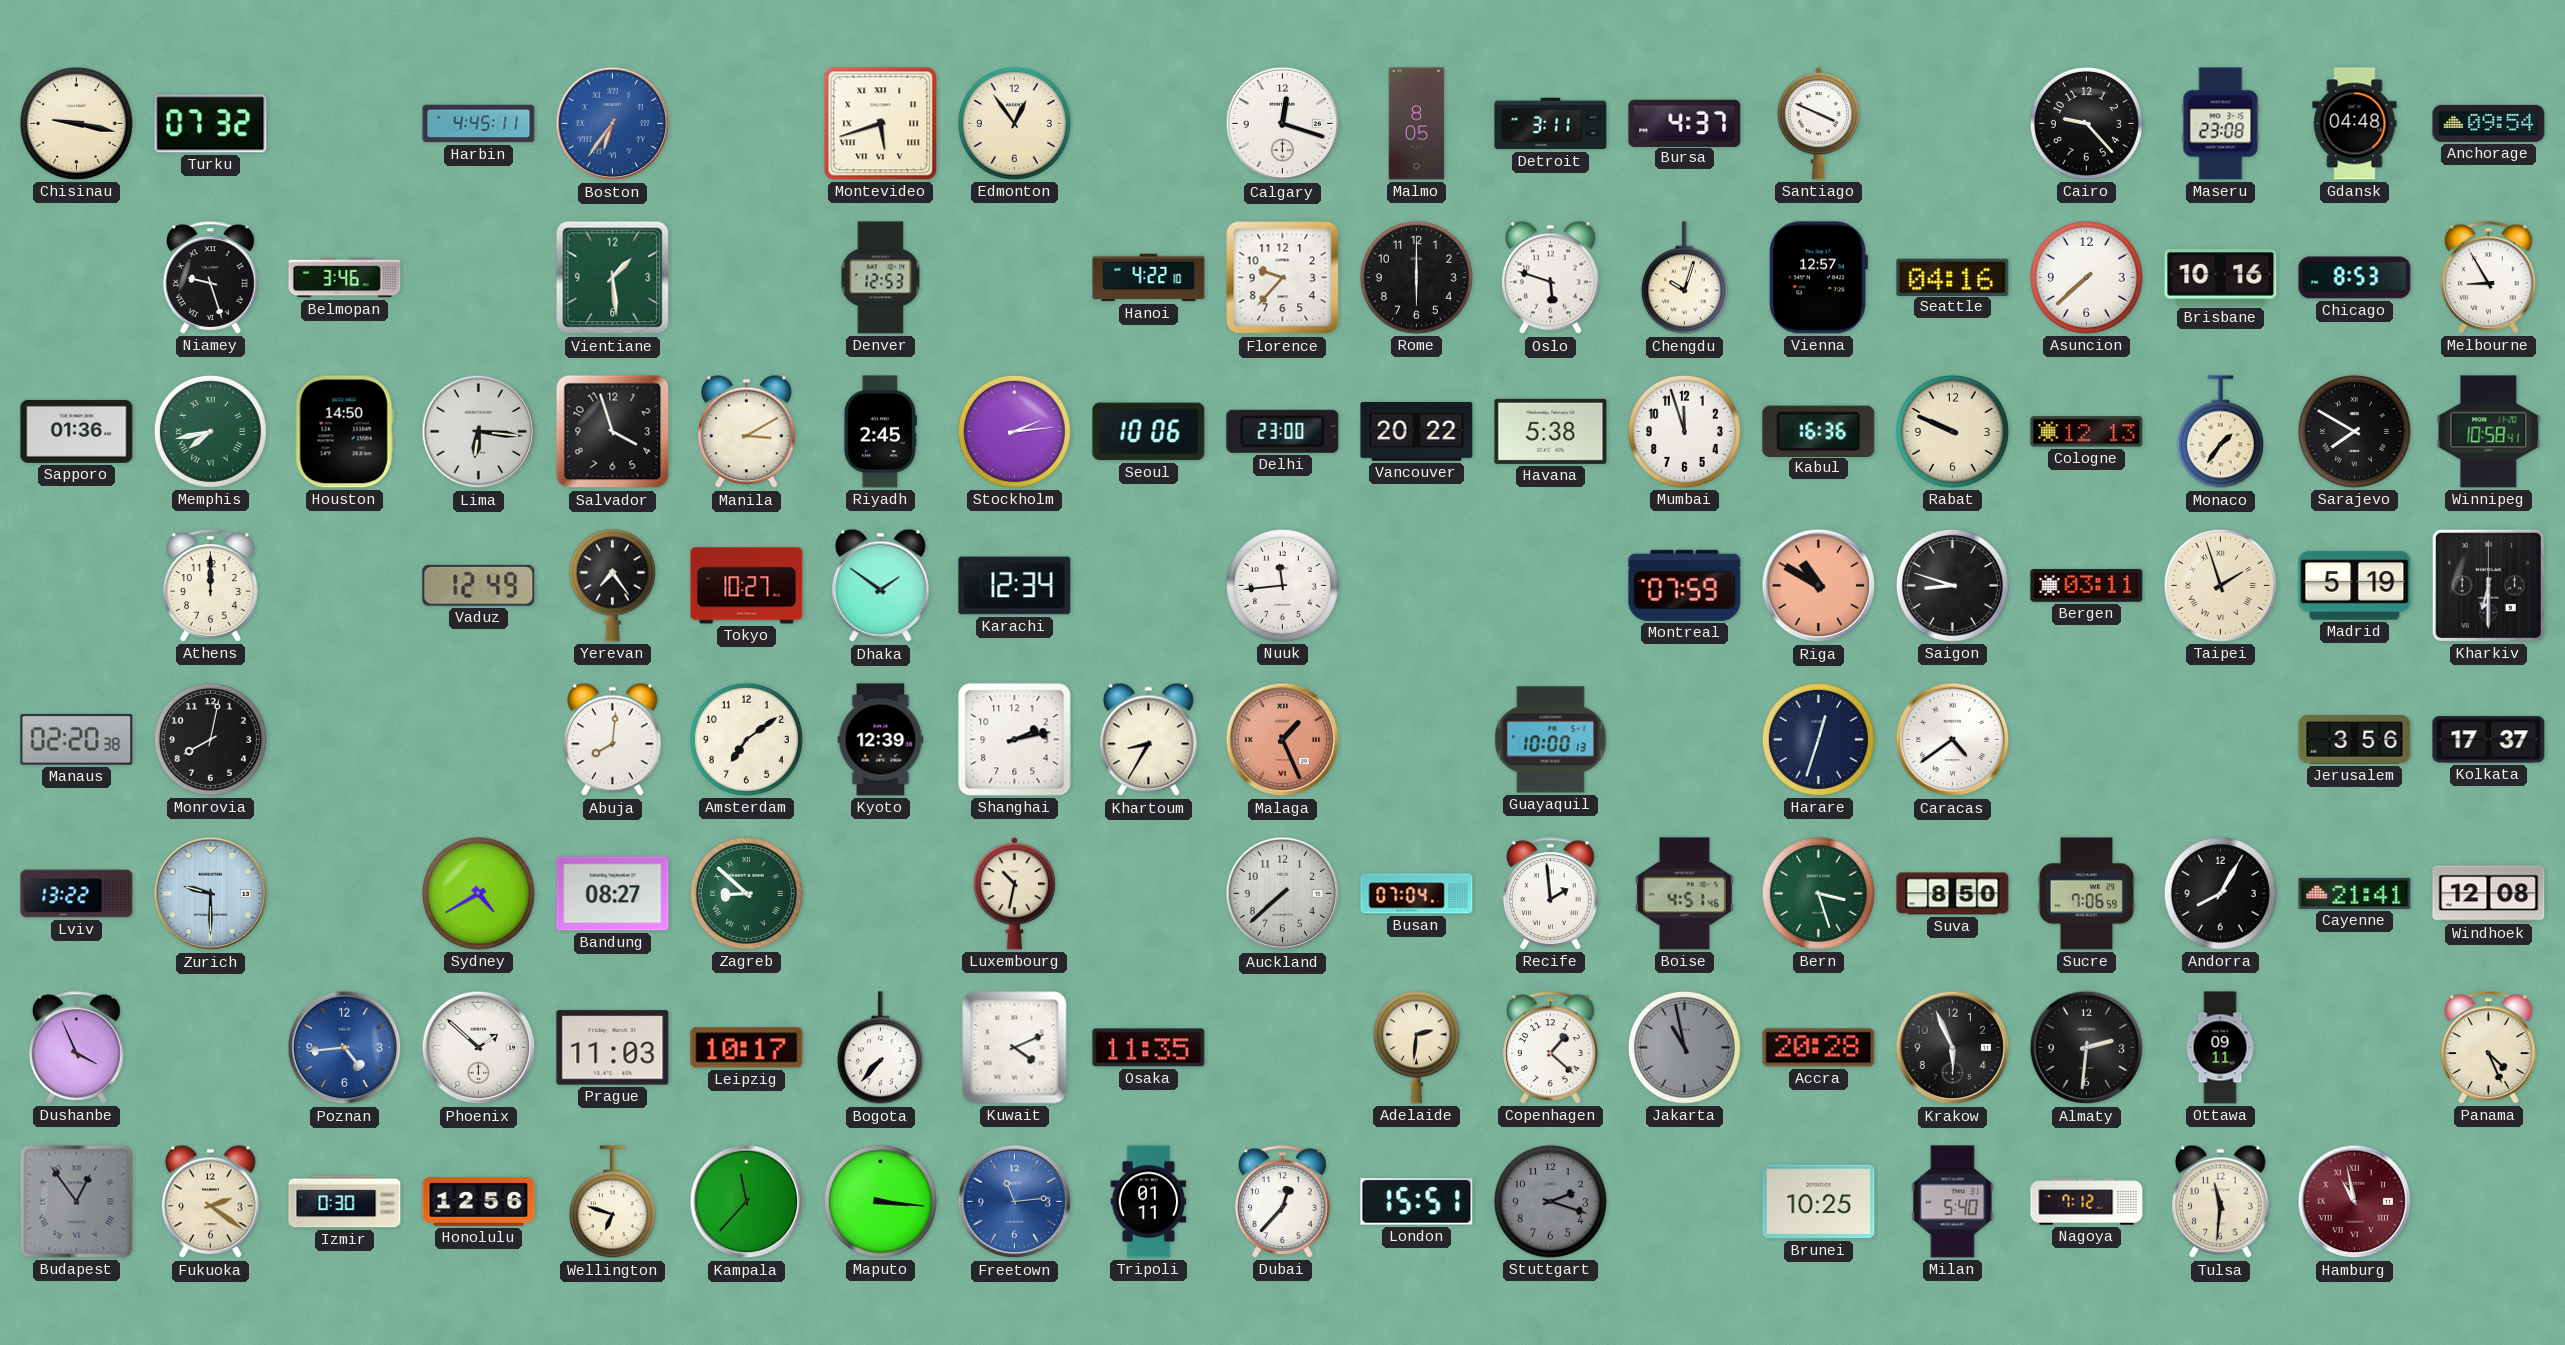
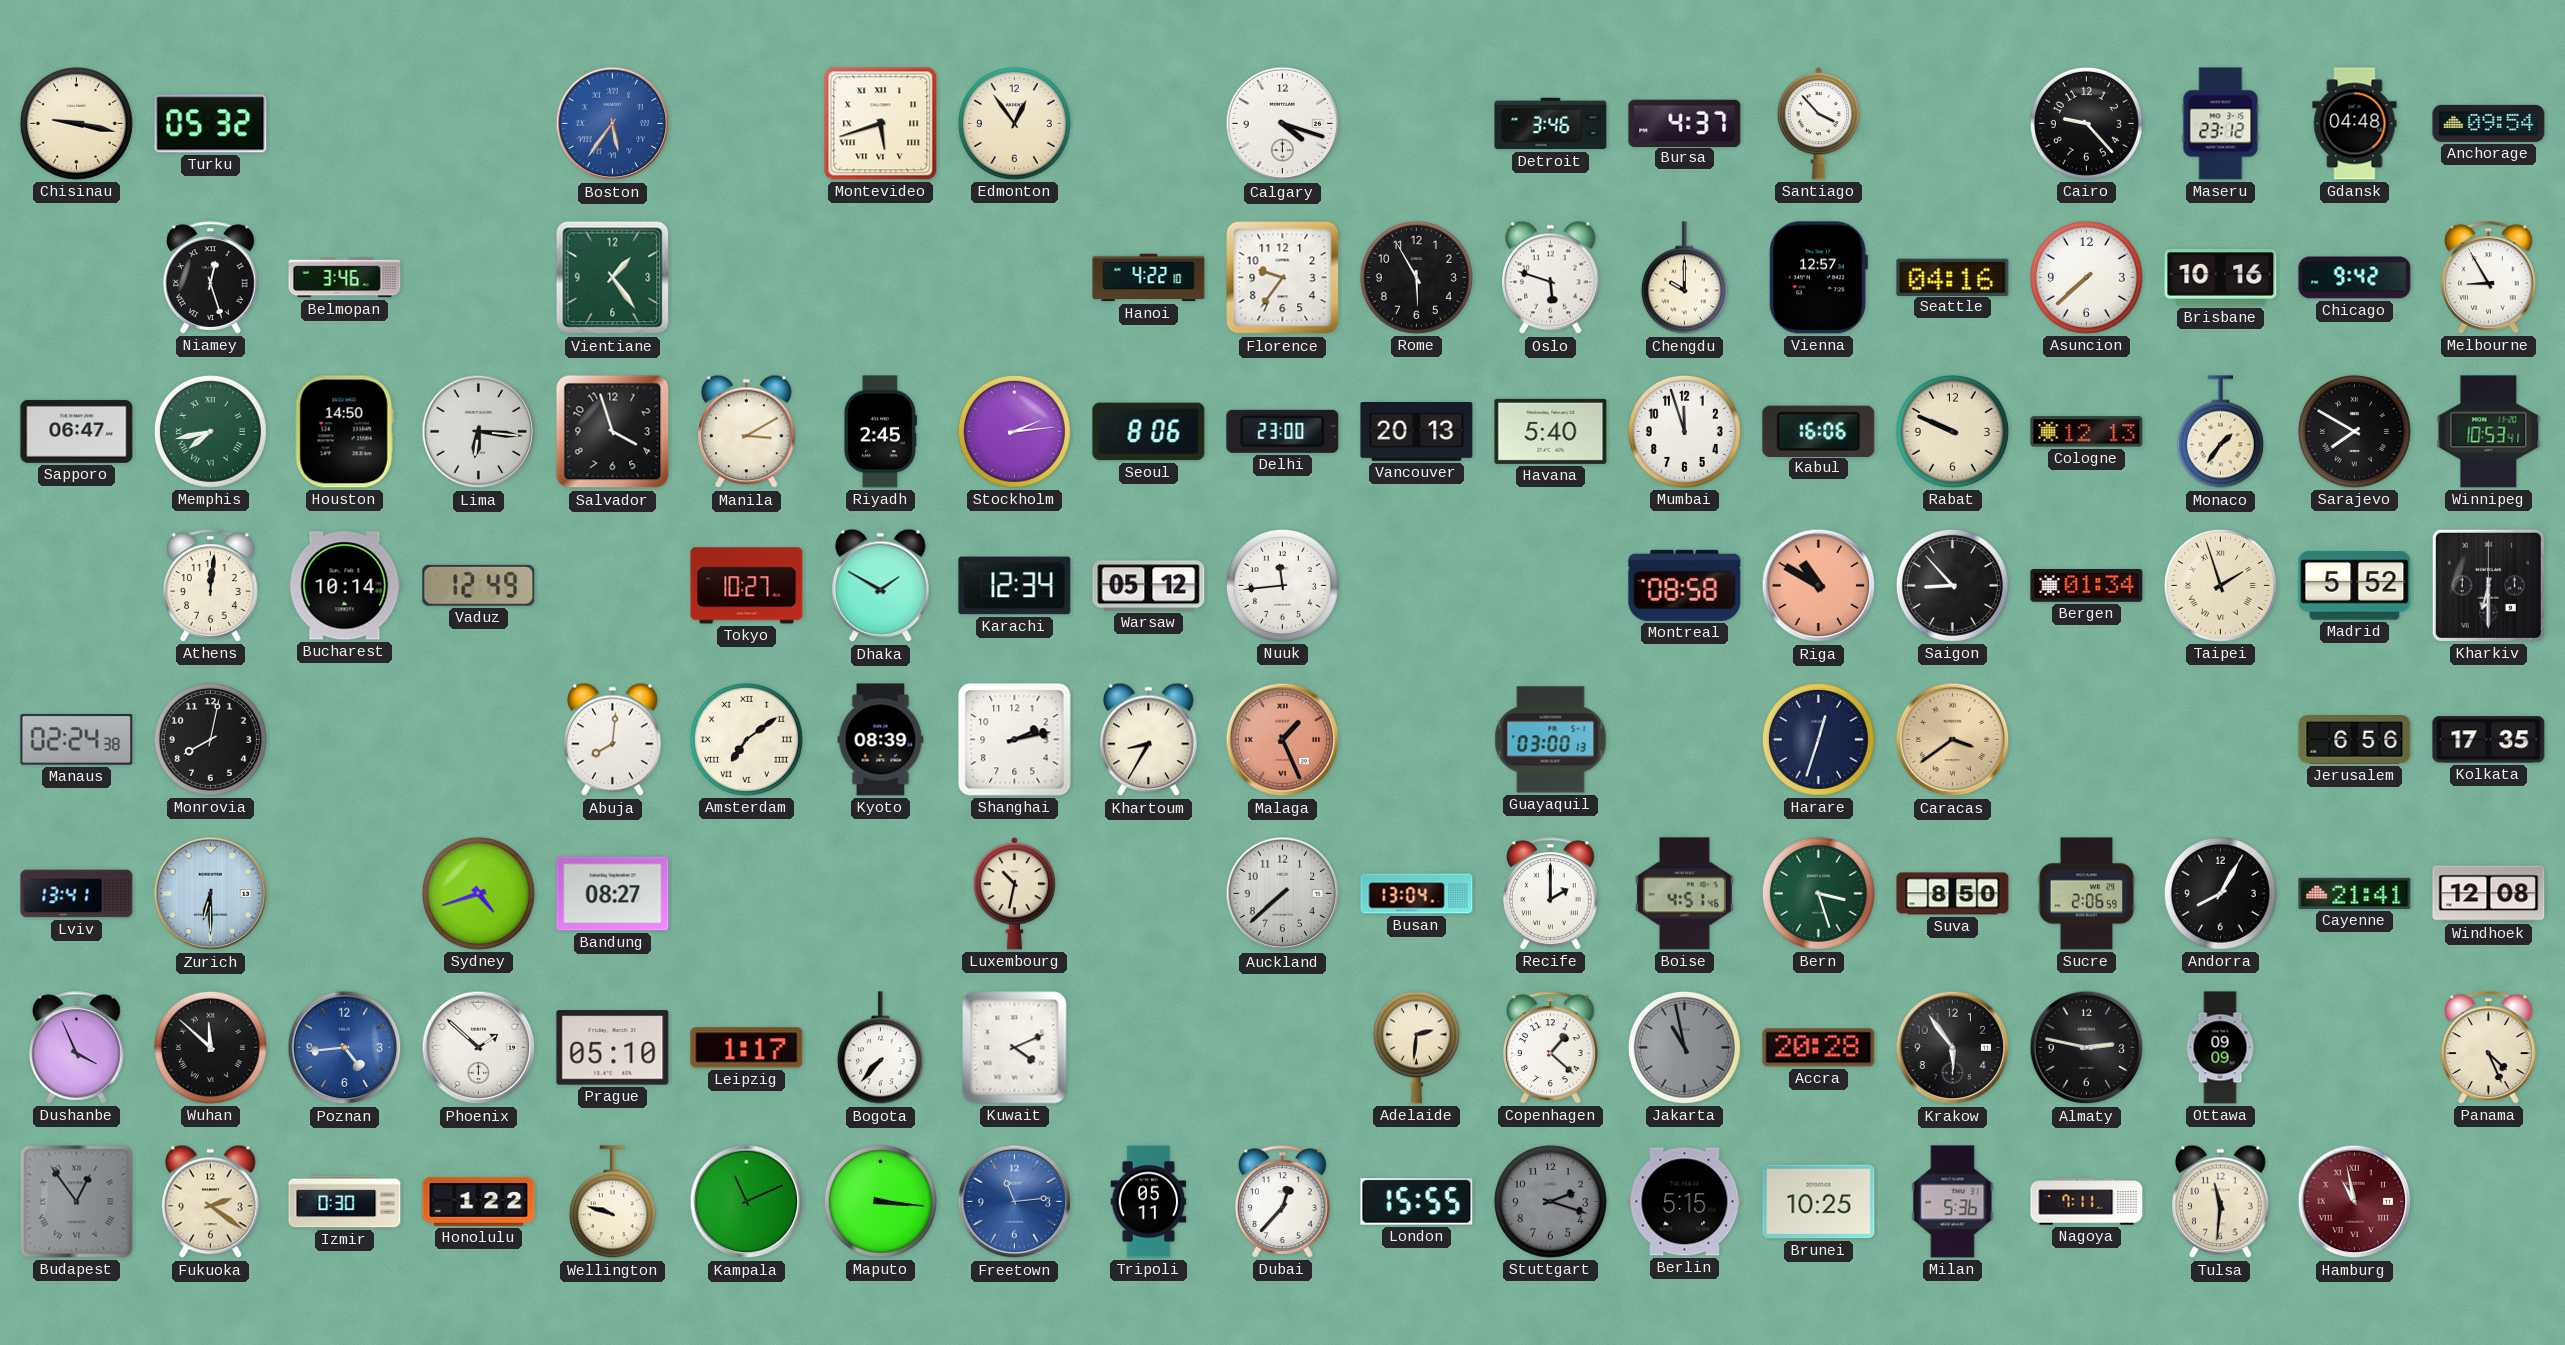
Turku: 07:32 -> 05:32 (211, 124)
Harbin: 4:45 -> none (479, 124)
Boston: 6:36 -> 5:36 (613, 124)
Calgary: 12:18 -> 4:18 (1283, 124)
Malmo: 8:05 -> none (1417, 124)
Detroit: 3:11 -> 3:46 (1551, 124)
Santiago: 3:49 -> 3:53 (1818, 124)
Maseru: 23:08 -> 23:12 (2221, 124)
Niamey: 9:27 -> 12:27 (211, 278)
Vientiane: 1:29 -> 1:24 (613, 278)
Denver: 12:53 -> none (881, 278)
Florence: 9:37 -> 9:36 (1283, 278)
Rome: 6:00 -> 5:55 (1416, 277)
Chengdu: 10:03 -> 10:00 (1684, 278)
Chicago: 8:53 -> 9:42 (2355, 278)
Sapporo: 01:36 -> 06:47 (77, 431)
Seoul: 10:06 -> 8:06 (1149, 432)
Vancouver: 20:22 -> 20:13 (1417, 432)
Havana: 5:38 -> 5:40 (1551, 431)
Kabul: 16:36 -> 16:06 (1819, 431)
Winnipeg: 10:58 -> 10:53 (2489, 432)
Athens: 12:00 -> 12:01 (211, 586)
Bucharest: none -> 10:14 (345, 586)
Yerevan: 7:24 -> none (612, 585)
Dhaka: 1:51 -> 1:50 (881, 586)
Warsaw: none -> 05:12 (1149, 586)
Montreal: 07:59 -> 08:58 (1685, 585)
Saigon: 8:48 -> 8:53 (1952, 585)
Bergen: 03:11 -> 01:34 (2087, 586)
Madrid: 5:19 -> 5:52 (2355, 586)
Manaus: 02:20 -> 02:24 (77, 739)
Amsterdam numerals: Arabic -> Roman (746, 739)
Kyoto: 12:39 -> 08:39 (881, 740)
Guayaquil: 10:00 -> 03:00 (1551, 740)
Caracas: 4:39 -> 3:39 (1953, 740)
Caracas dial: white -> champagne (1953, 740)
Jerusalem: 3:56 -> 6:56 (2355, 740)
Kolkata: 17:37 -> 17:35 (2489, 740)
Lviv: 13:22 -> 13:41 (77, 894)
Zurich: 9:30 -> 6:30 (211, 894)
Sydney: 4:40 -> 4:42 (478, 893)
Zagreb: 8:52 -> none (746, 893)
Busan: 07:04 -> 13:04 (1417, 894)
Recife: 1:59 -> 2:00 (1551, 894)
Sucre: 7:06 -> 2:06 (2087, 894)
Wuhan: none -> 11:52 (210, 1047)
Prague: 11:03 -> 05:10 (613, 1048)
Leipzig: 10:17 -> 1:17 (747, 1048)
Osaka: 11:35 -> none (1149, 1048)
Krakow: 5:56 -> 5:54 (1953, 1048)
Almaty: 2:31 -> 2:47 (2087, 1048)
Ottawa: 09:11 -> 09:09 (2220, 1048)
Honolulu: 12:56 -> 1:22 (479, 1201)
Wellington: 6:48 -> 9:48 (612, 1202)
Kampala: 11:37 -> 11:11 (747, 1202)
Tripoli: 01:11 -> 05:11 (1149, 1202)
London: 15:51 -> 15:55 (1417, 1202)
Berlin: none -> 5:15 (1685, 1202)
Milan: 5:40 -> 5:36 (1953, 1202)
Nagoya: 7:12 -> 7:11 (2087, 1202)
